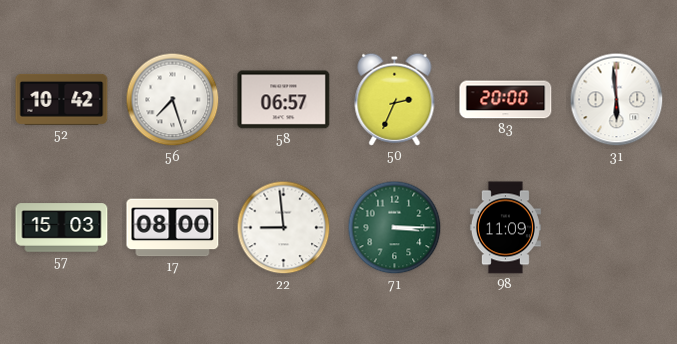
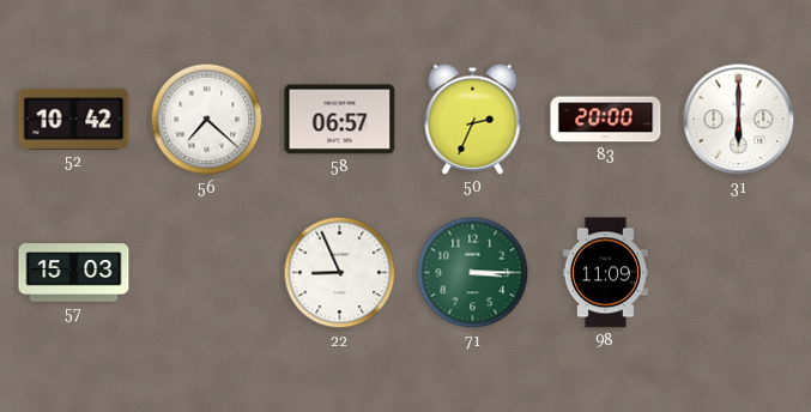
56: 7:27 -> 7:22 (207, 120)
31: 5:59 -> 6:00 (739, 120)
17: 08:00 -> none (173, 228)
22: 8:59 -> 8:56 (340, 273)
